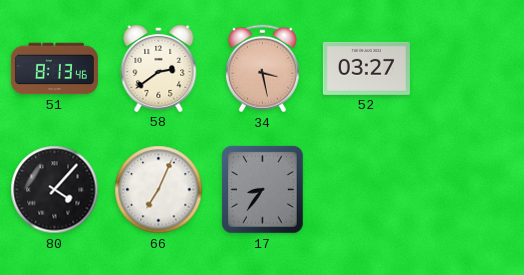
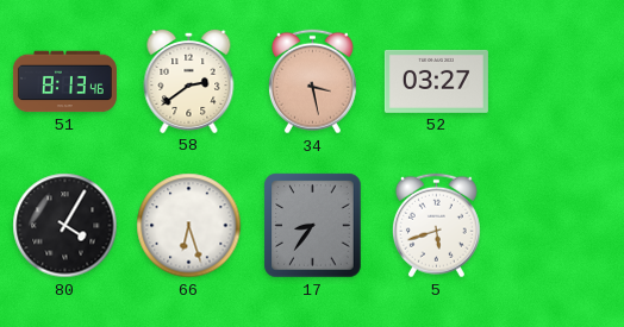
80: 4:07 -> 4:05 (65, 226)
66: 7:04 -> 6:27 (189, 226)
5: none -> 5:42 (436, 226)
